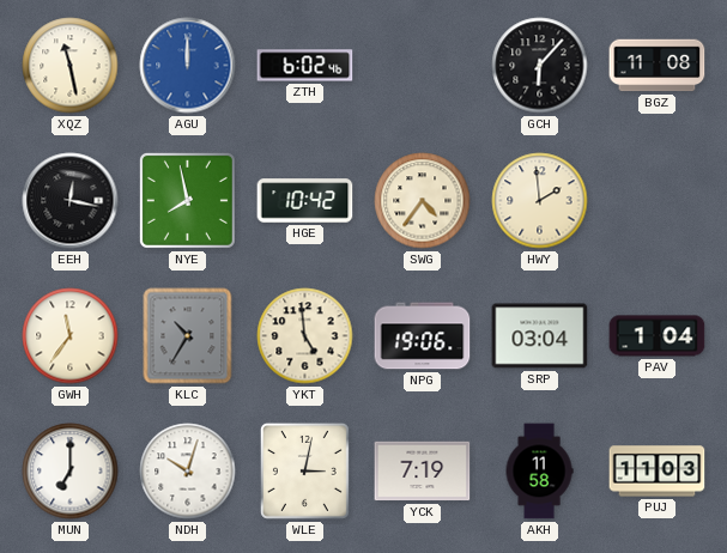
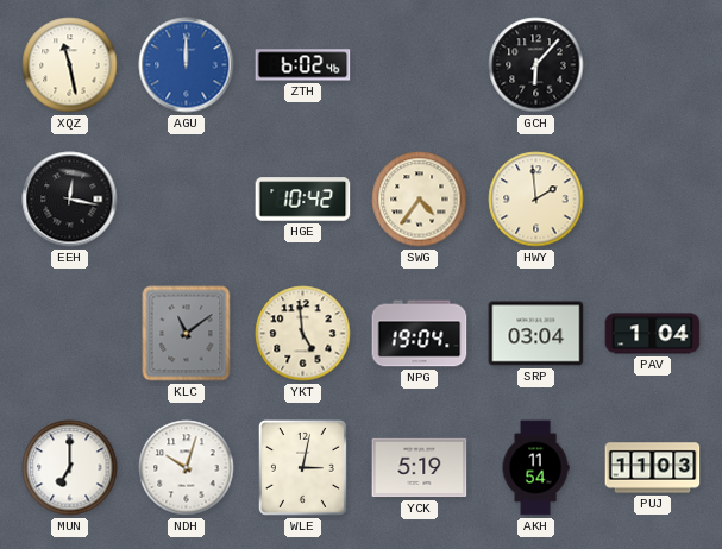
BGZ: 11:08 -> none (658, 66)
NYE: 7:58 -> none (187, 200)
GWH: 11:36 -> none (71, 336)
KLC: 10:35 -> 11:09 (187, 334)
NPG: 19:06 -> 19:04 (420, 334)
YCK: 7:19 -> 5:19 (420, 468)
AKH: 11:58 -> 11:54 (535, 468)
